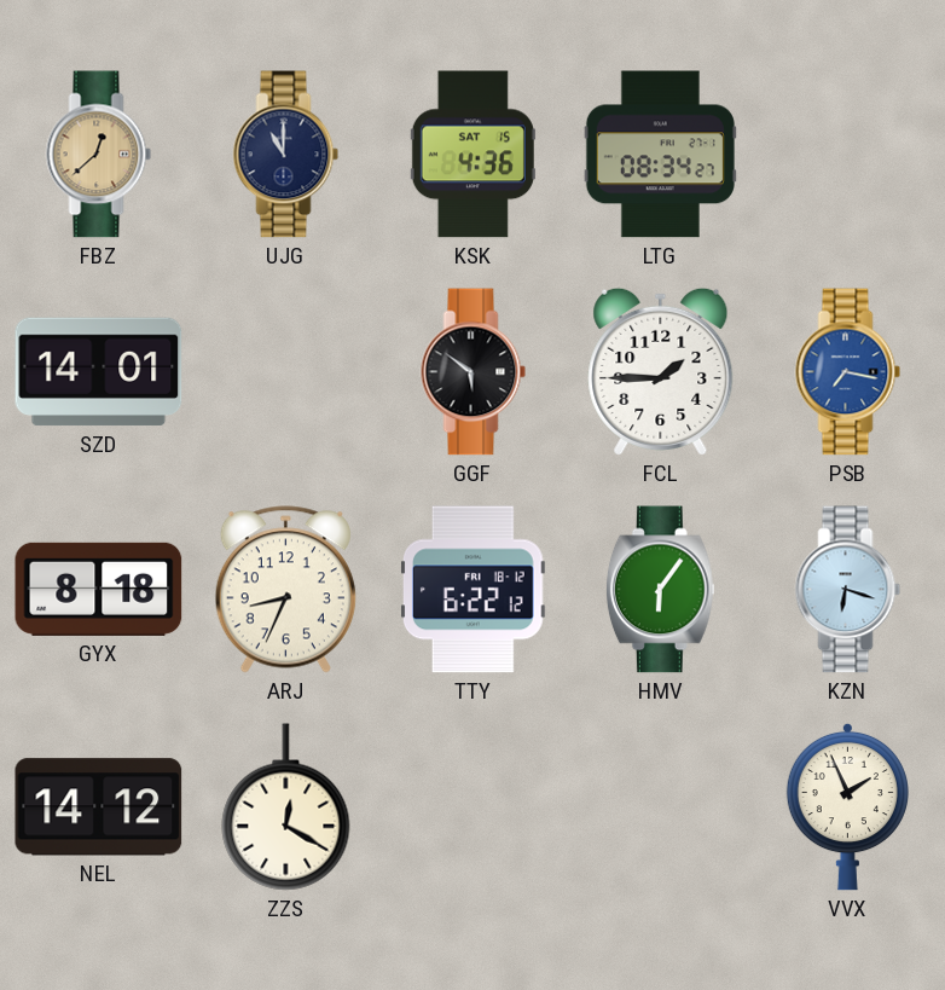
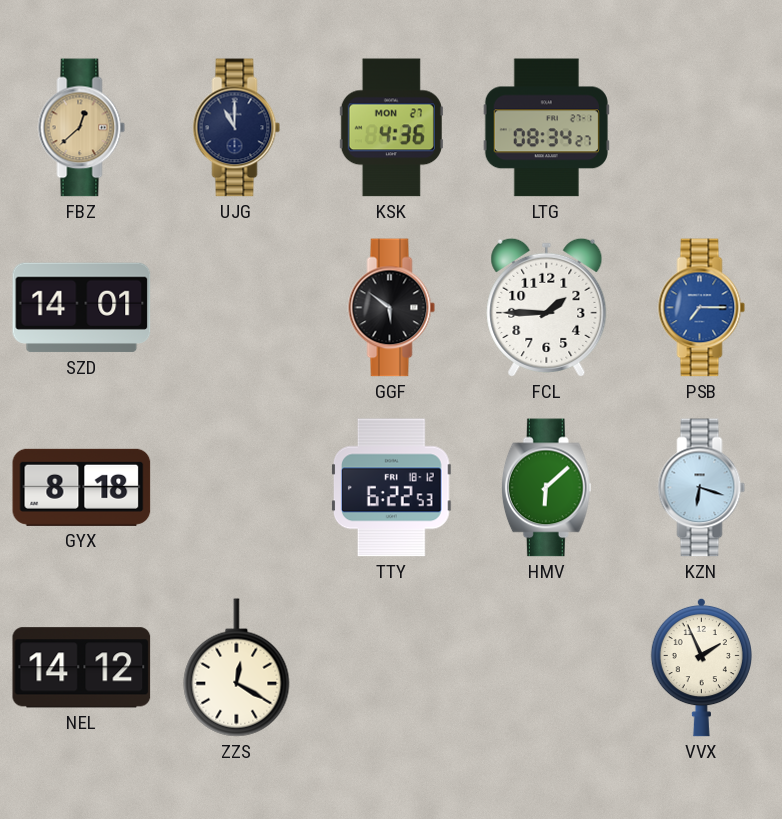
KSK date: SAT 15 -> MON 27 (391, 128)
PSB: 7:17 -> 7:15 (702, 308)
ARJ: 8:34 -> none (285, 590)
TTY: 6:22:12 -> 6:22:53 (391, 488)
HMV: 6:06 -> 6:08 (546, 488)
